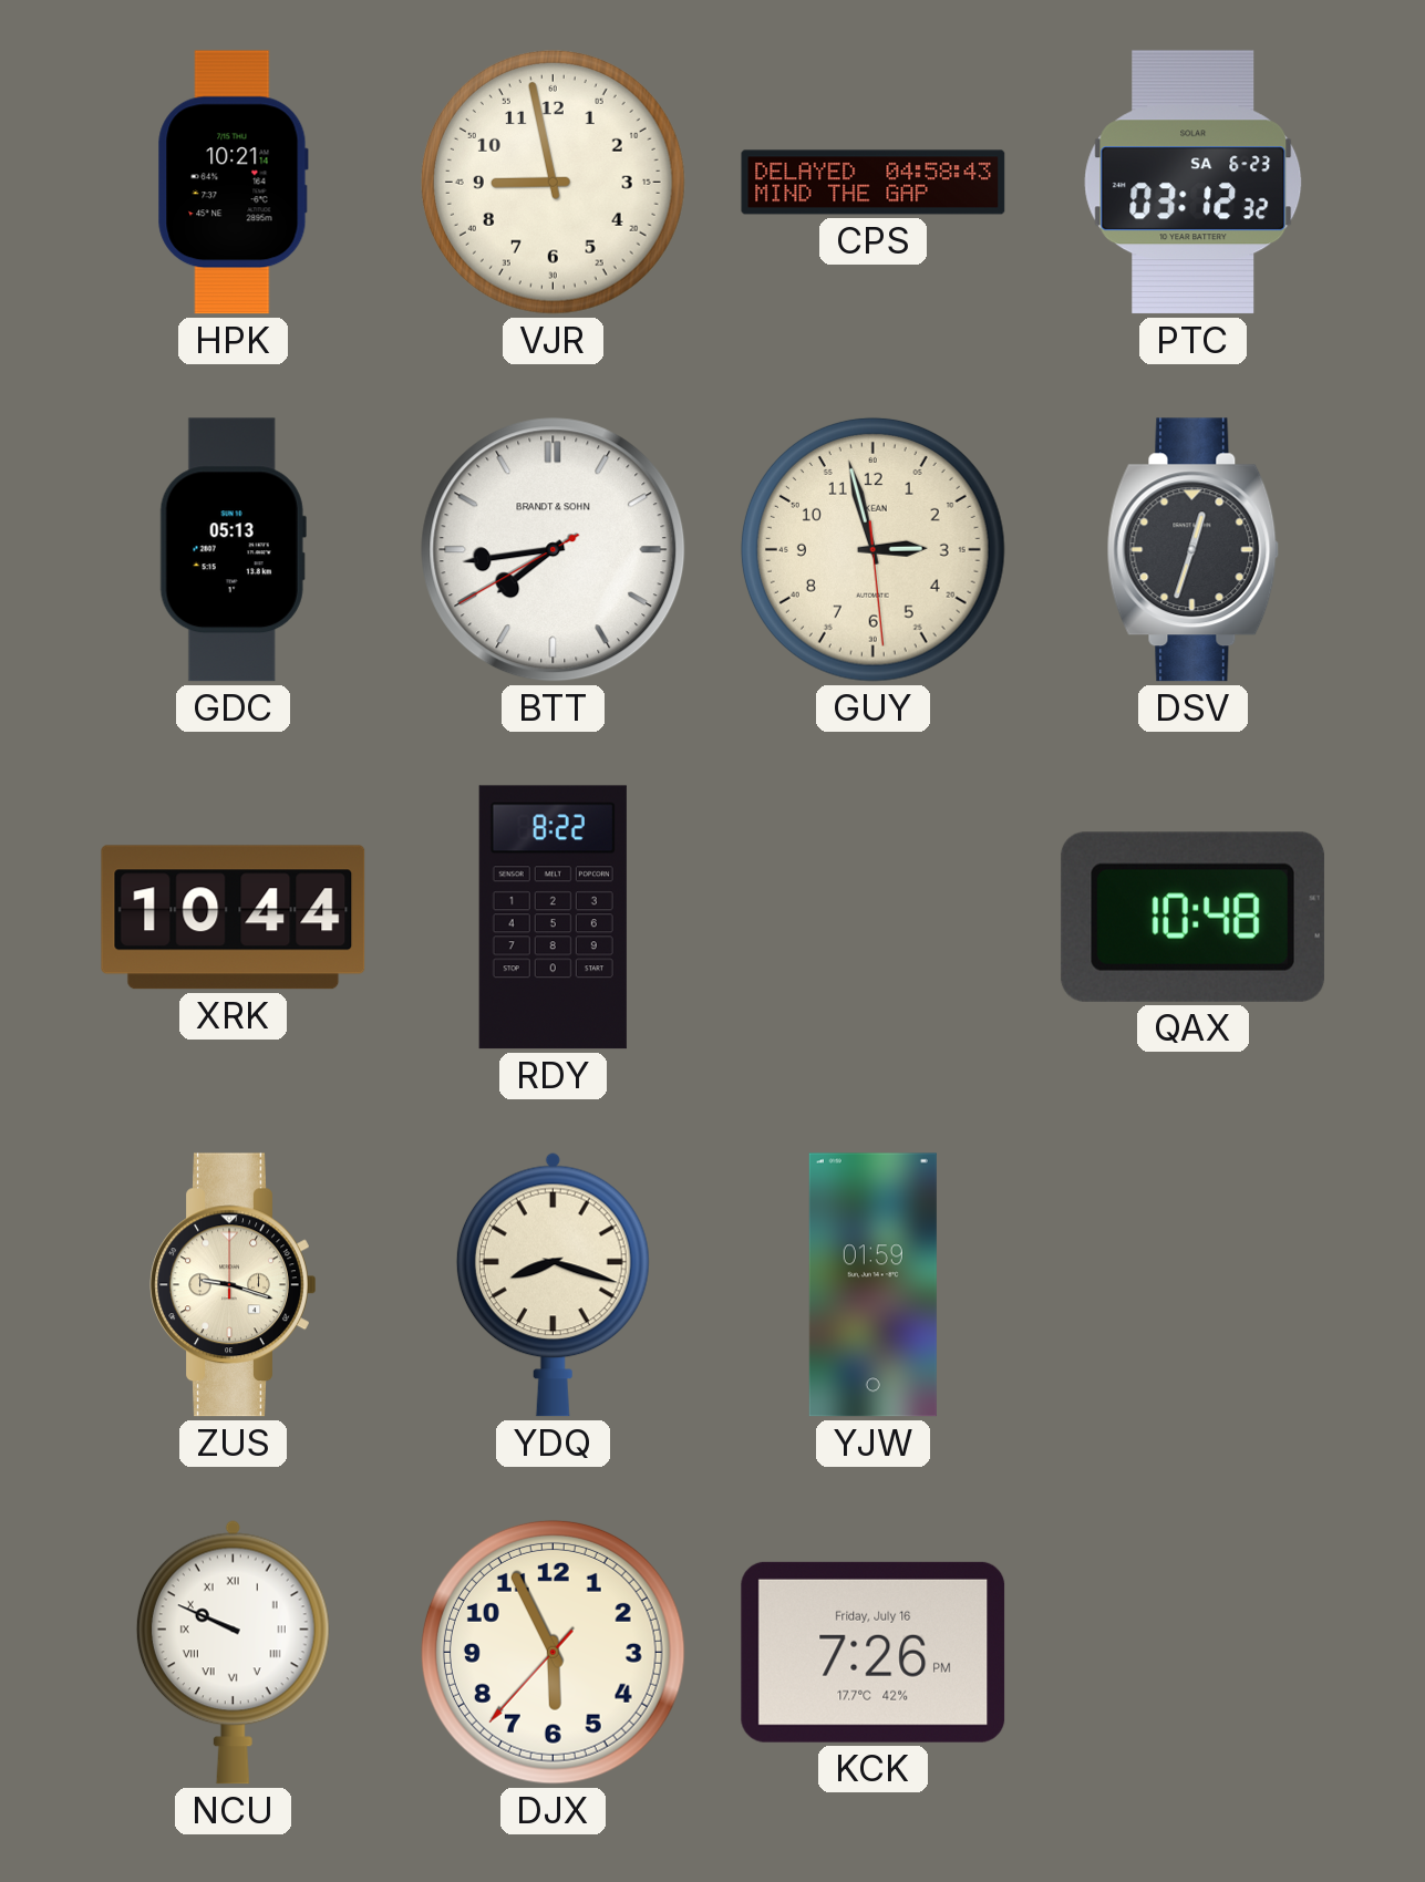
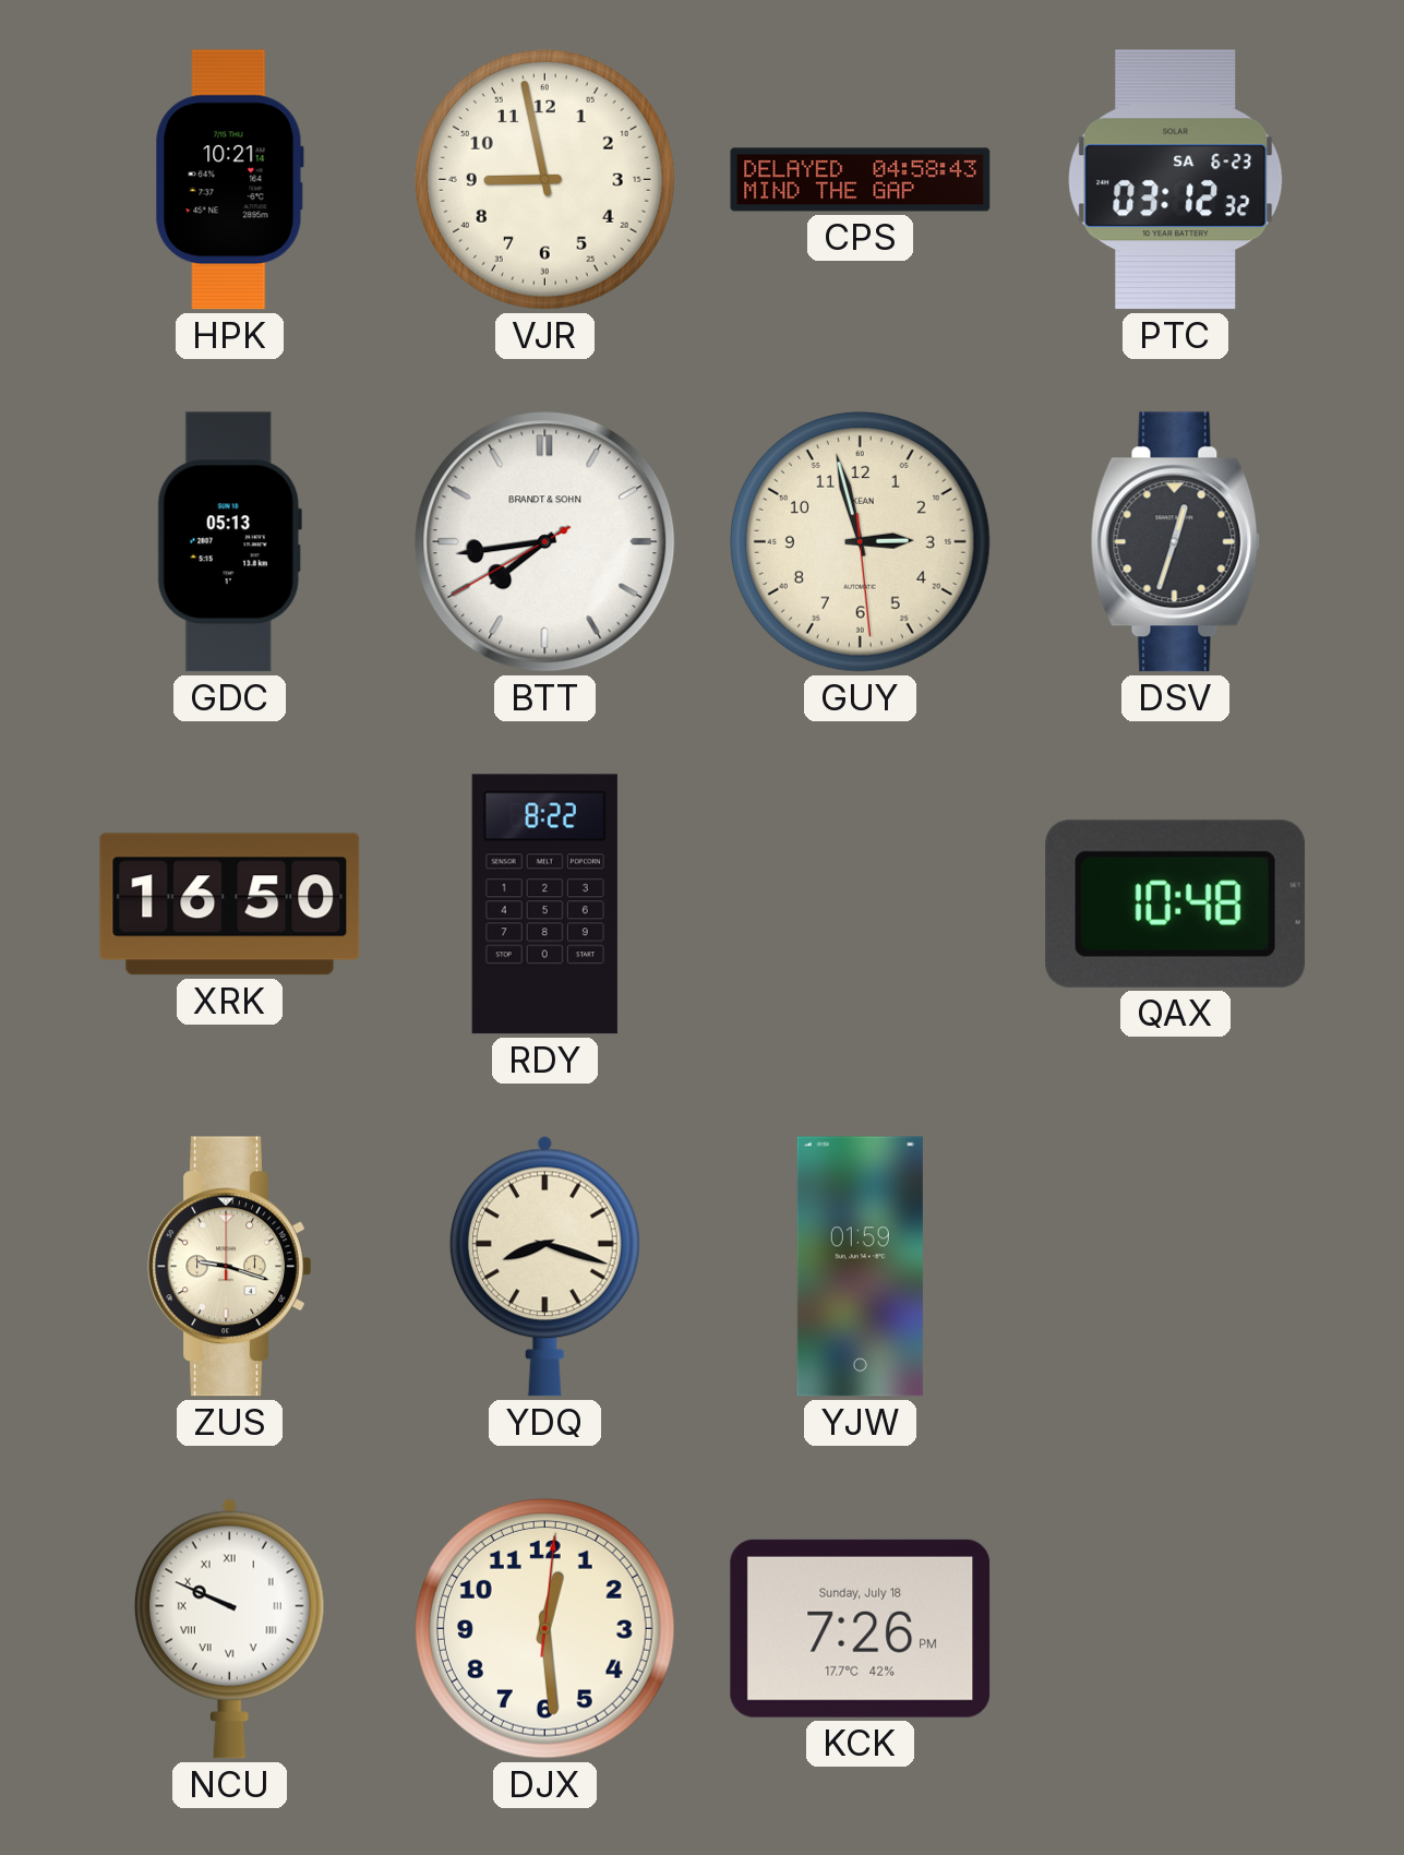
XRK: 10:44 -> 16:50 (230, 905)
DJX: 5:55 -> 12:29 (544, 1628)
KCK date: Friday, July 16 -> Sunday, July 18 (861, 1628)
